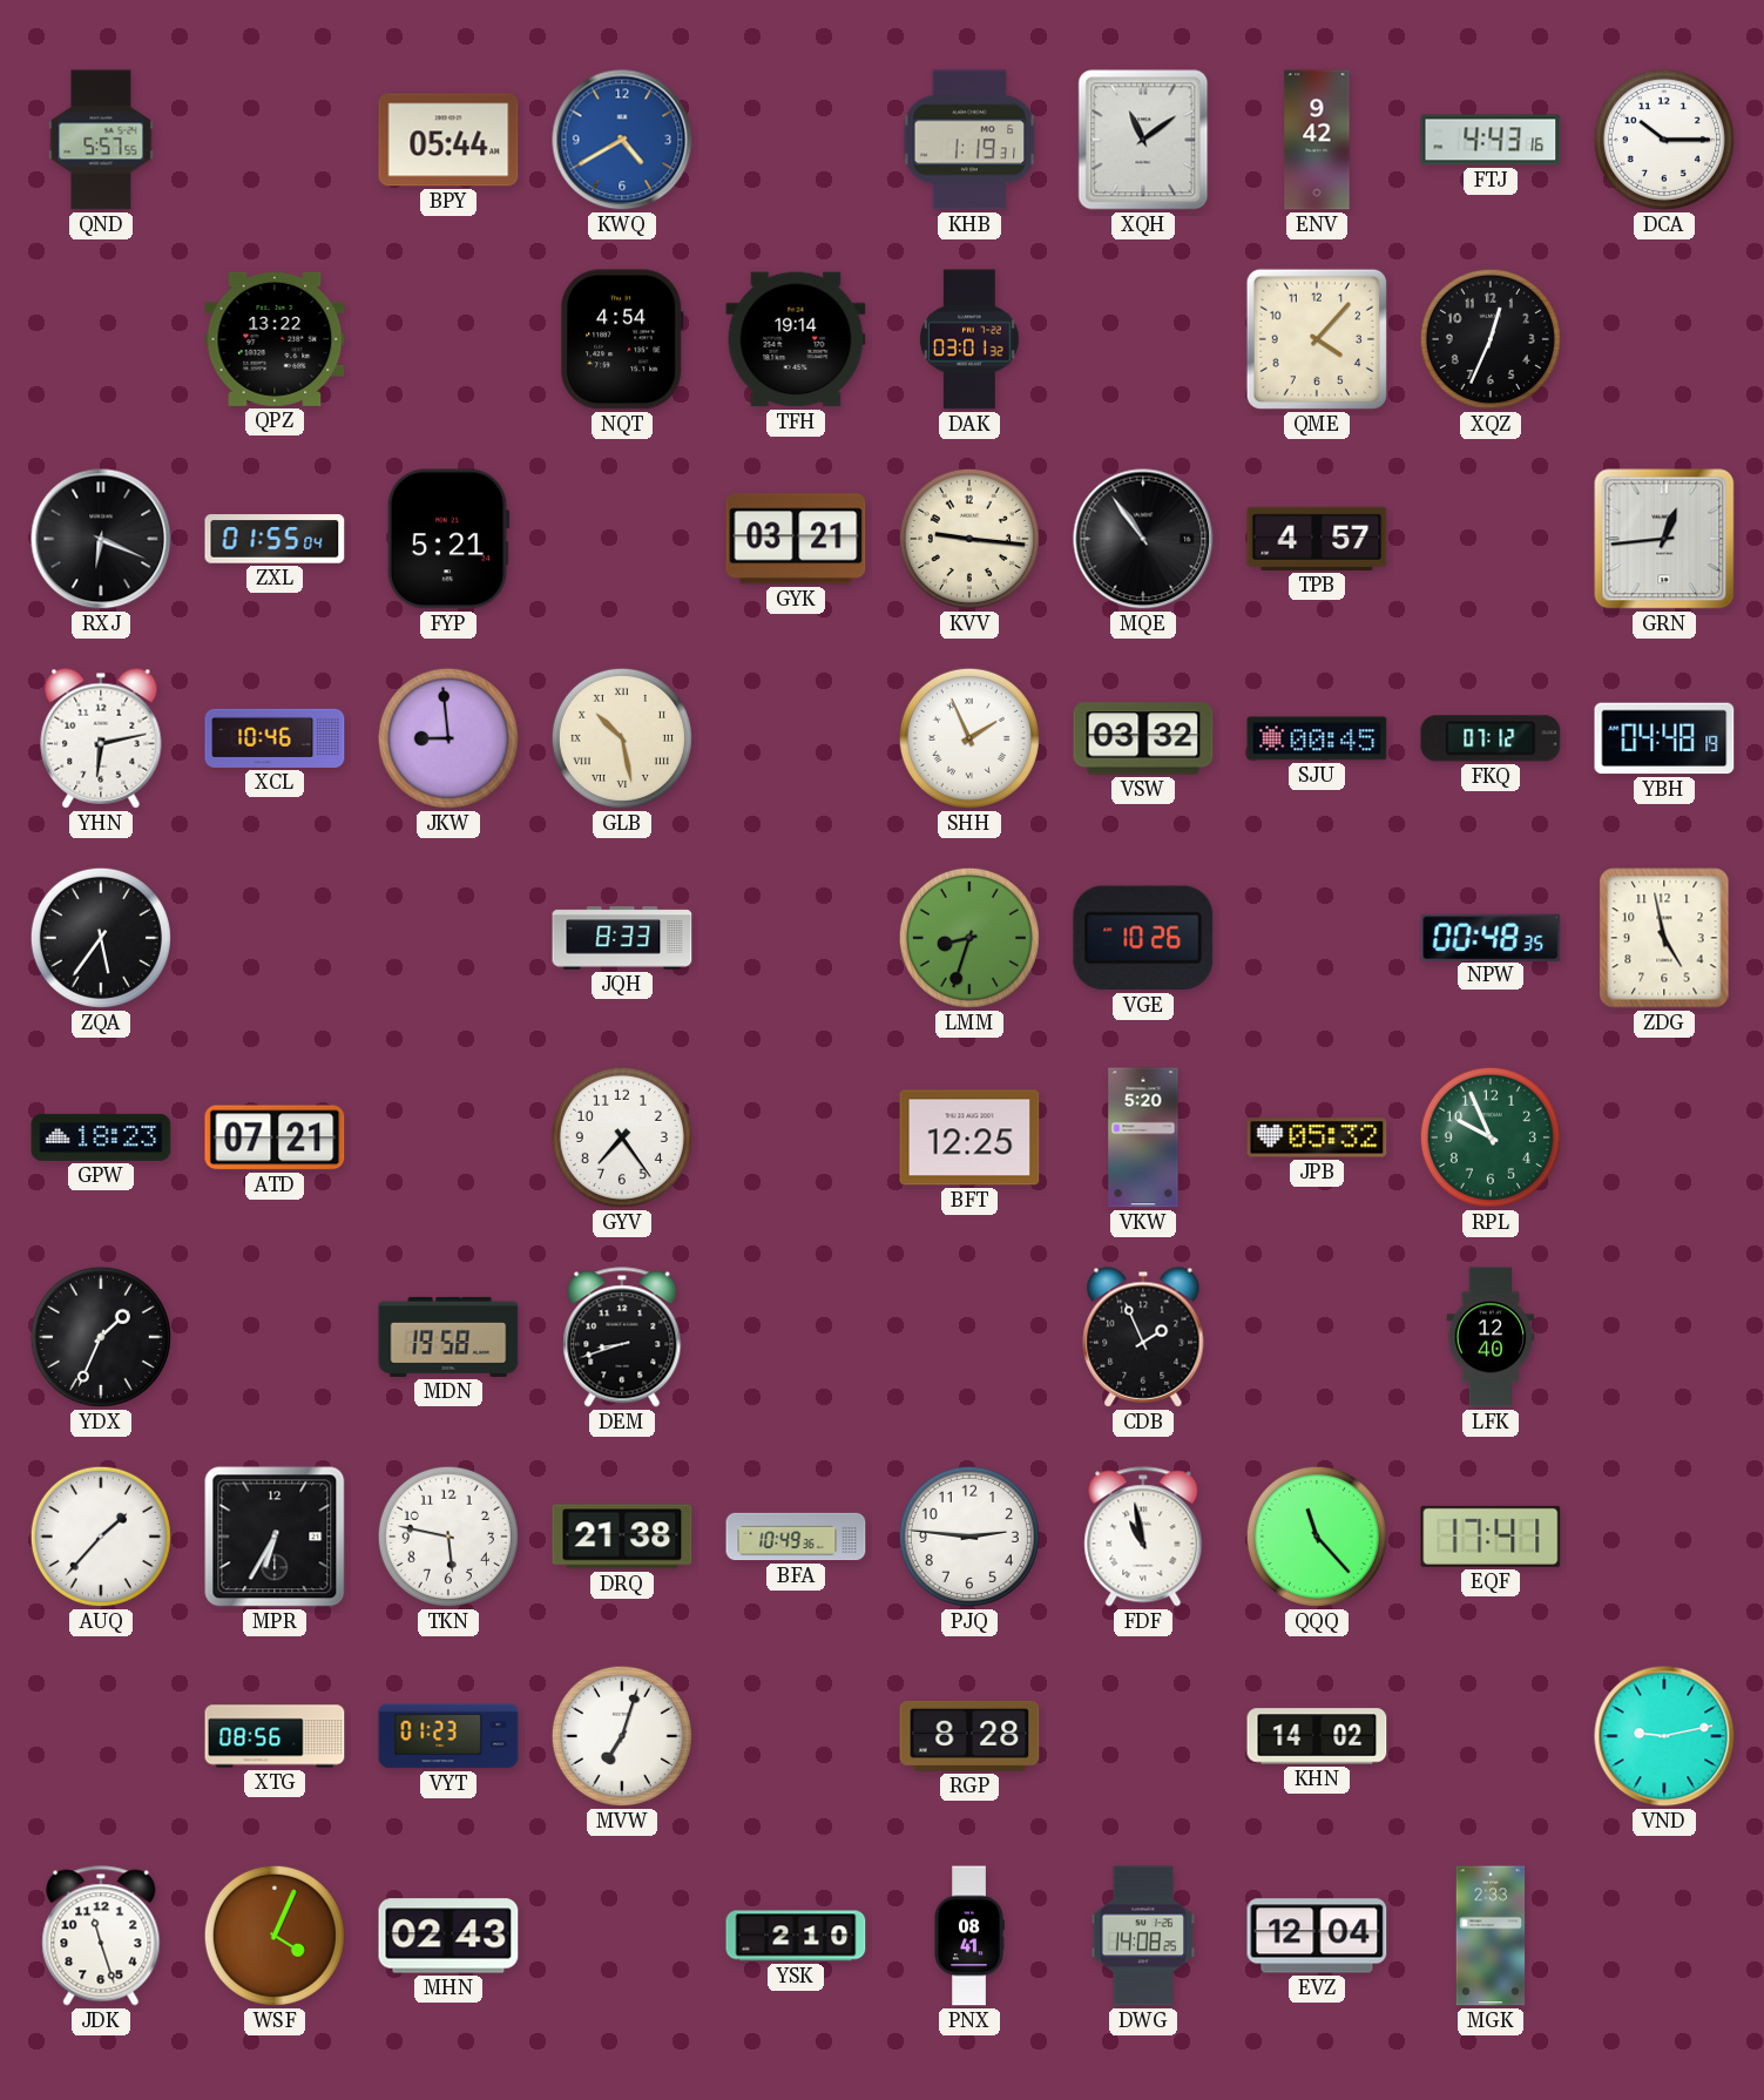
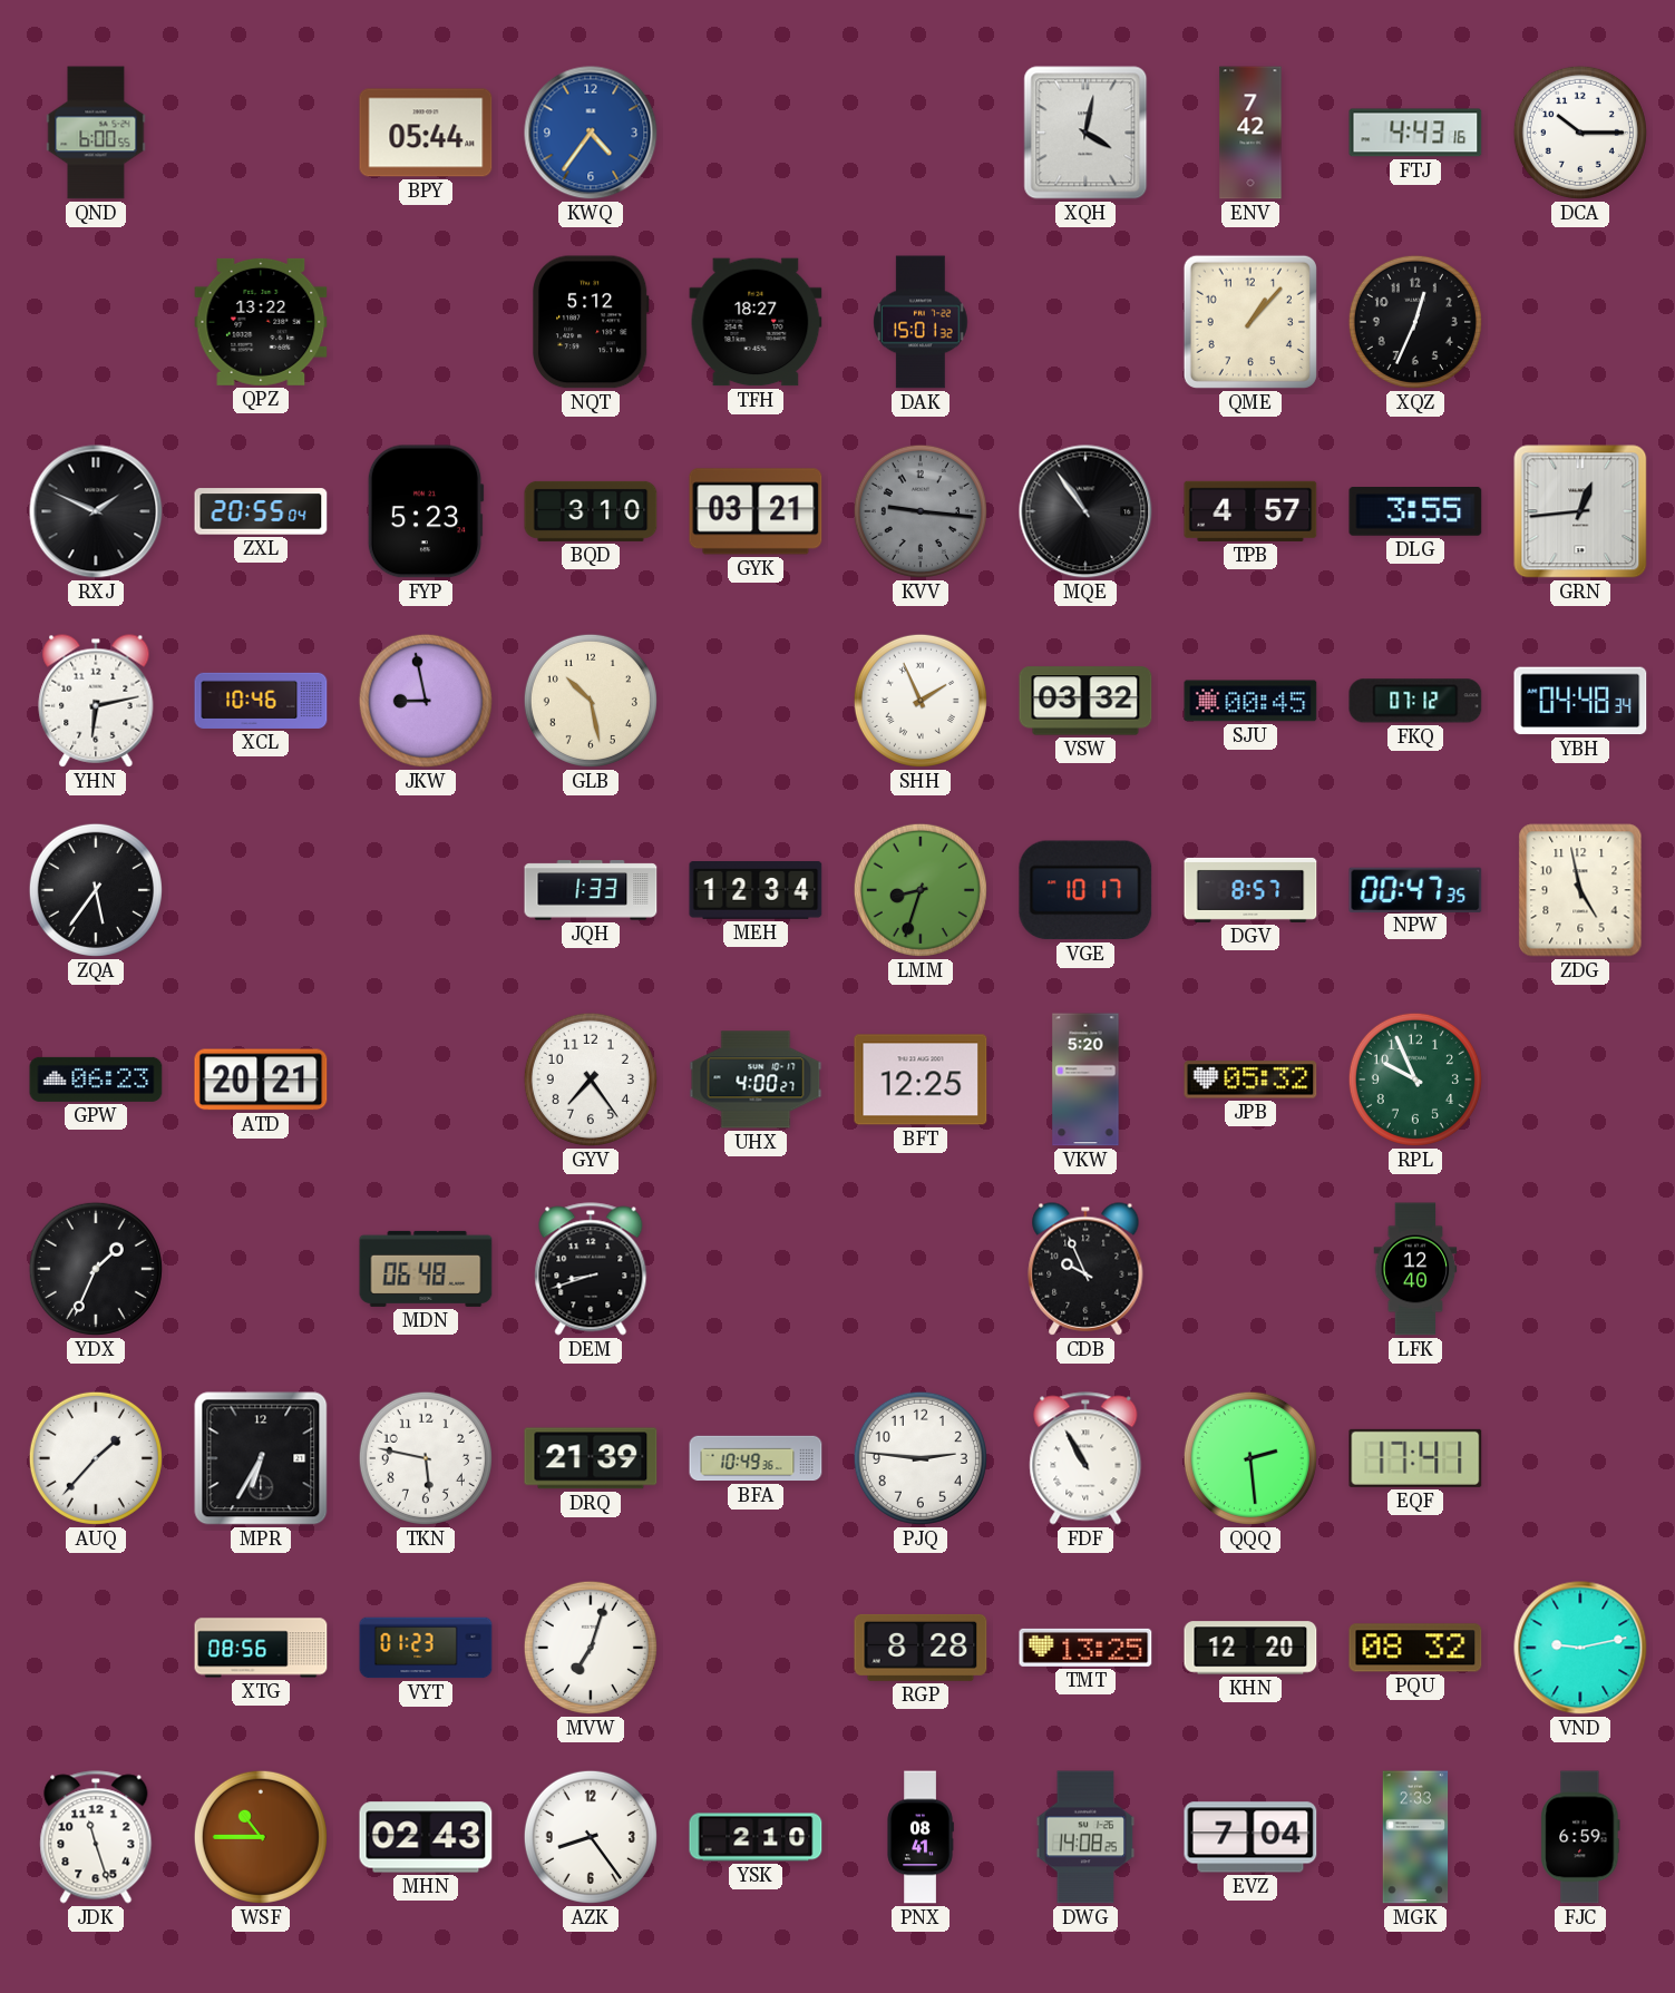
QND: 5:57 -> 6:00 (96, 133)
KWQ: 4:40 -> 4:36 (591, 133)
KHB: 1:19 -> none (969, 140)
XQH: 11:09 -> 4:02 (1085, 133)
ENV: 9:42 -> 7:42 (1250, 133)
NQT: 4:54 -> 5:12 (592, 322)
TFH: 19:14 -> 18:27 (756, 322)
DAK: 03:01 -> 15:01 (921, 322)
QME: 4:07 -> 1:07 (1250, 322)
RXJ: 6:19 -> 1:49 (96, 511)
ZXL: 01:55 -> 20:55 (261, 511)
FYP: 5:21 -> 5:23 (426, 511)
BQD: none -> 3:10 (591, 511)
KVV dial: cream -> grey (921, 511)
DLG: none -> 3:55 (1415, 511)
JKW: 8:59 -> 8:58 (426, 701)
GLB numerals: Roman -> Arabic (591, 701)
YBH: 04:48:19 -> 04:48:34 (1580, 701)
JQH: 8:33 -> 1:33 (591, 890)
MEH: none -> 12:34 (756, 891)
VGE: 10:26 -> 10:17 (1085, 890)
DGV: none -> 8:57 (1250, 890)
NPW: 00:48 -> 00:47 (1415, 889)
GPW: 18:23 -> 06:23 (96, 1079)
ATD: 07:21 -> 20:21 (261, 1079)
UHX: none -> 4:00 (756, 1079)
MDN: 19:58 -> 06:48 (426, 1269)
CDB: 1:56 -> 9:56 (1085, 1269)
DRQ: 21:38 -> 21:39 (591, 1458)
FDF: 10:58 -> 10:55 (1085, 1458)
QQQ: 11:23 -> 2:29 (1250, 1458)
TMT: none -> 13:25 (1085, 1648)
KHN: 14:02 -> 12:20 (1250, 1648)
PQU: none -> 08:32 (1415, 1648)
WSF: 4:04 -> 10:45 (261, 1837)
AZK: none -> 8:24 (591, 1837)
EVZ: 12:04 -> 7:04 (1250, 1837)
FJC: none -> 6:59 (1580, 1837)
